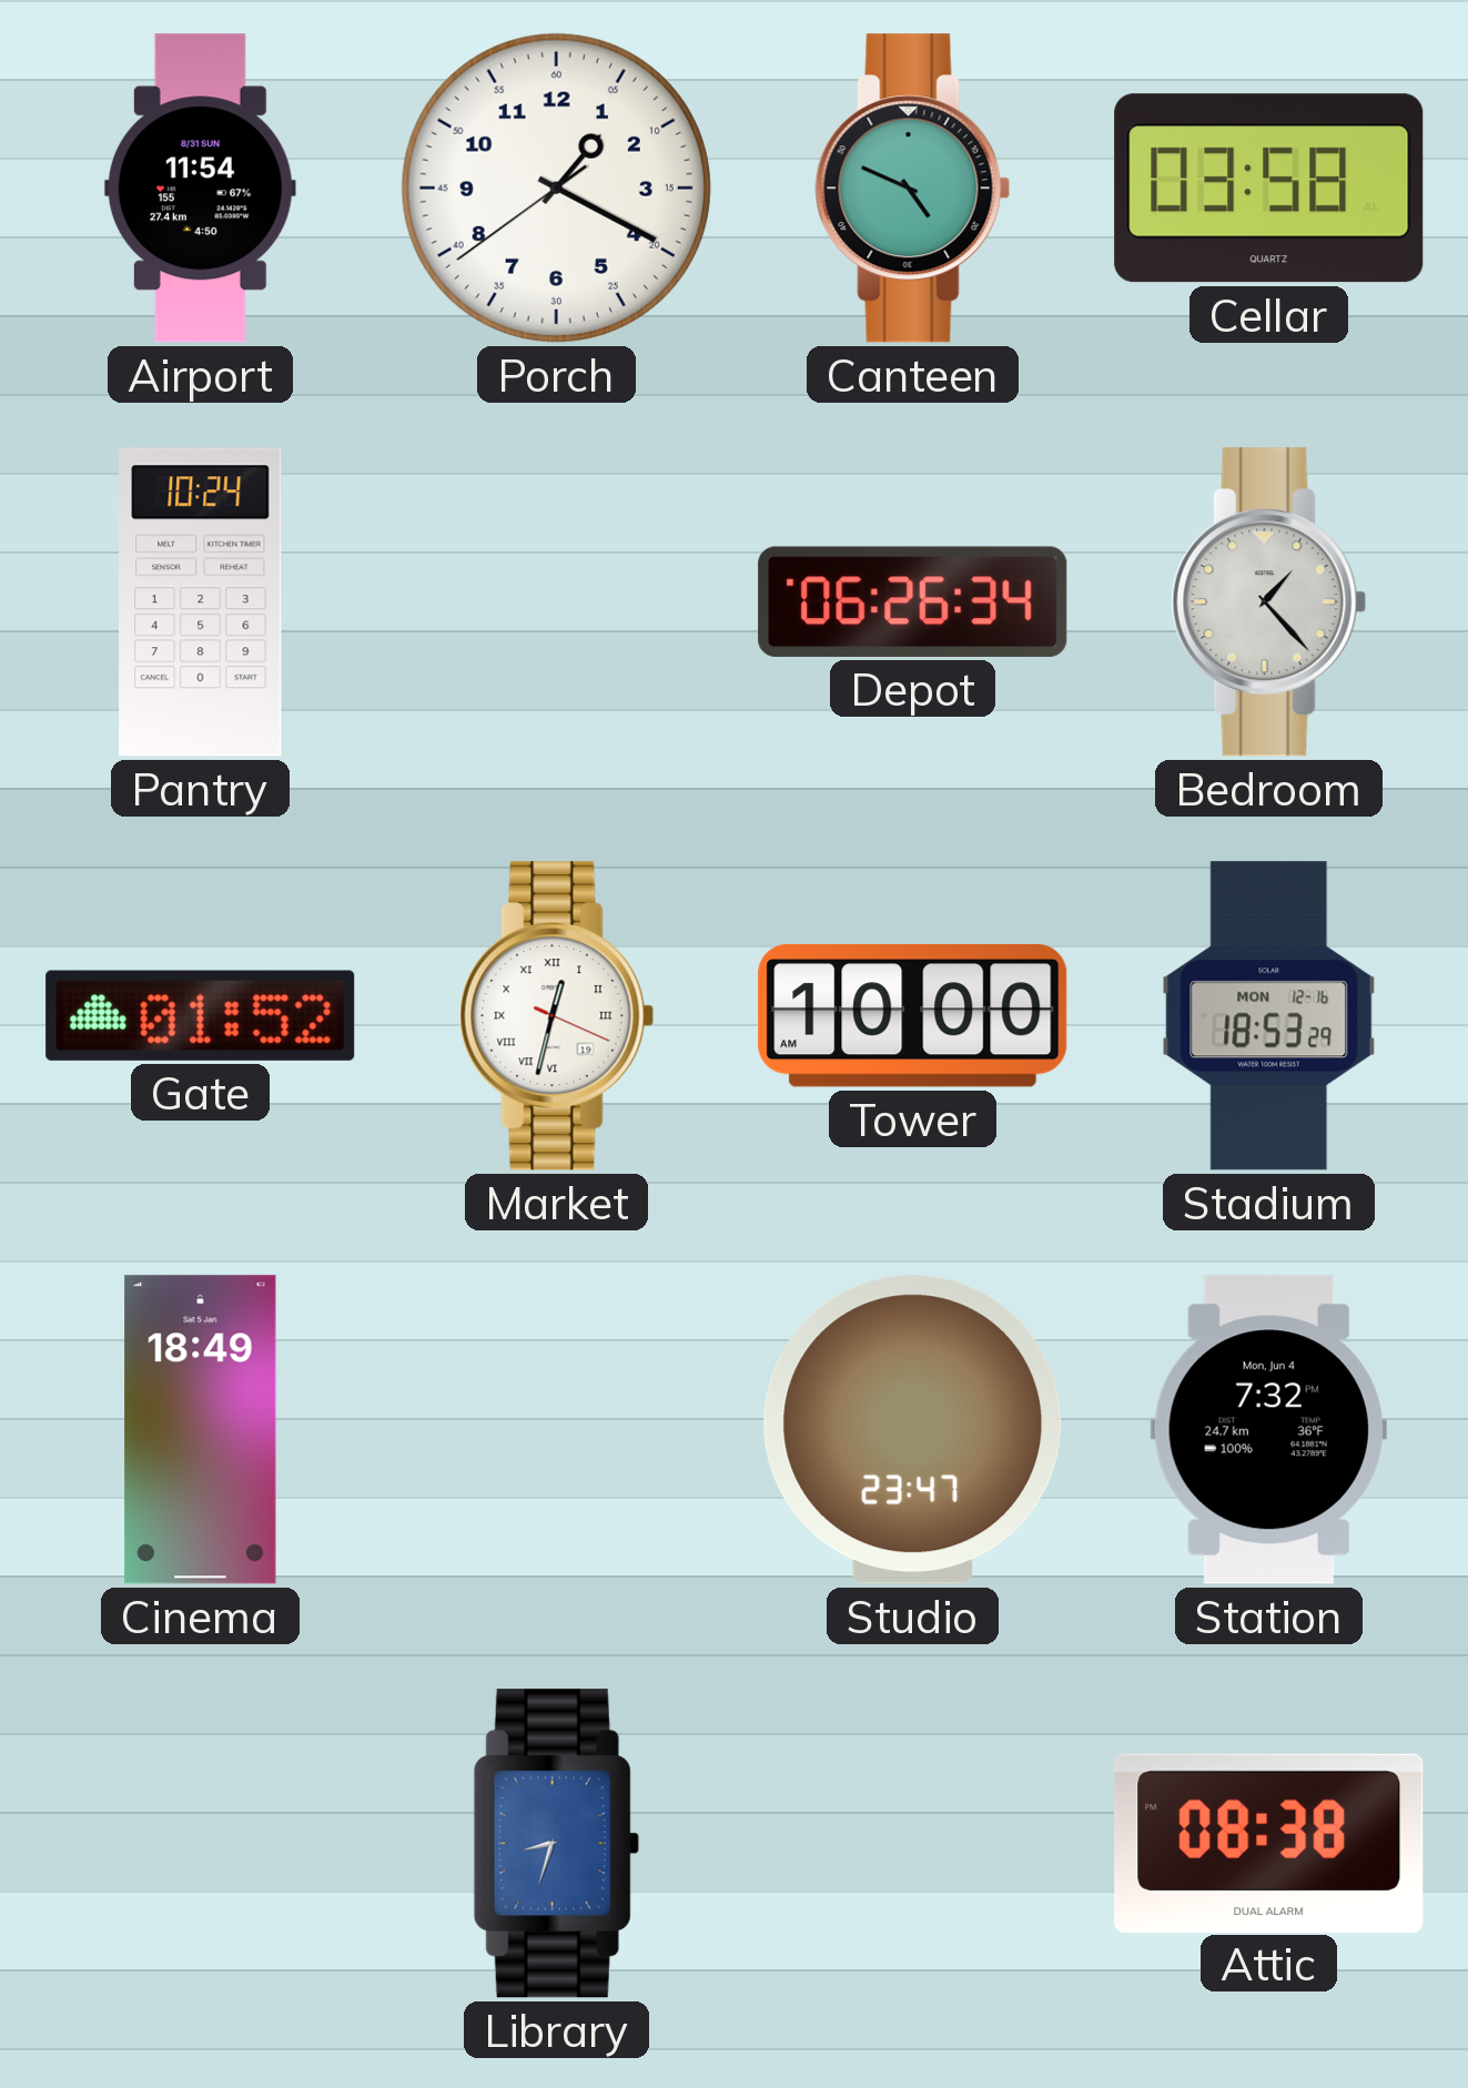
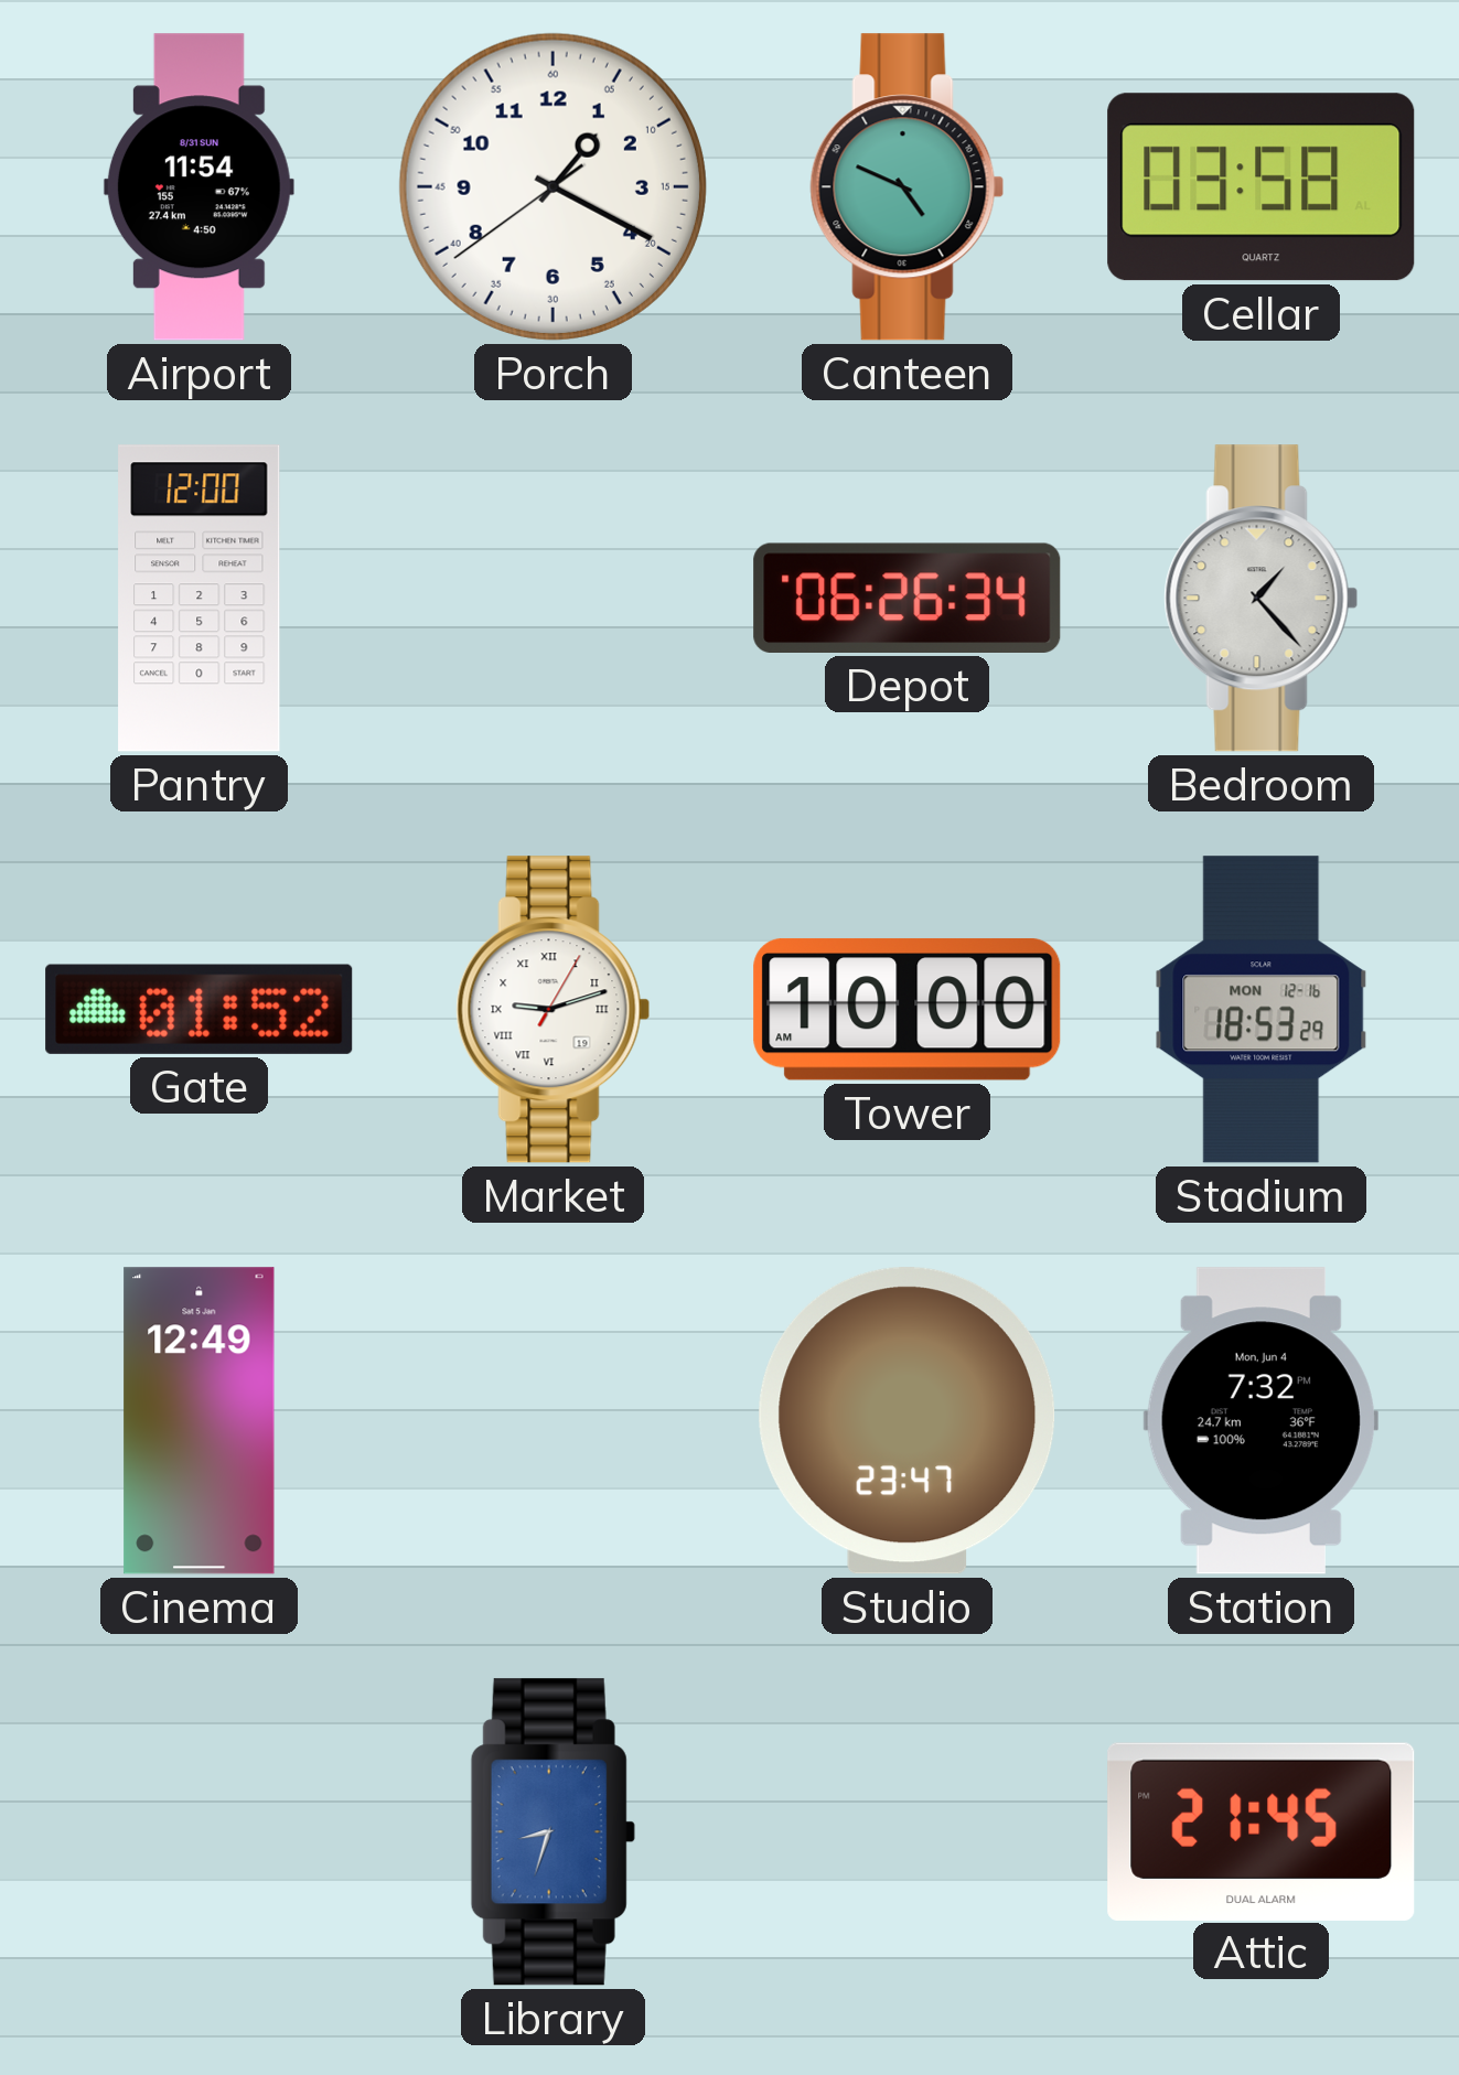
Pantry: 10:24 -> 12:00 (200, 599)
Market: 12:32 -> 9:12 (554, 1010)
Cinema: 18:49 -> 12:49 (200, 1421)
Attic: 08:38 -> 21:45 (1262, 1831)
